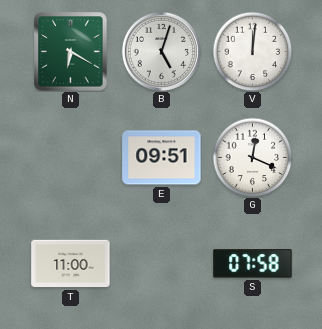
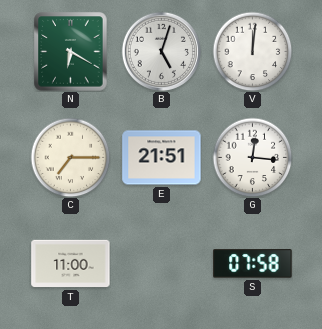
C: none -> 7:15 (70, 157)
E: 09:51 -> 21:51 (162, 158)
G: 12:19 -> 12:16 (252, 157)
